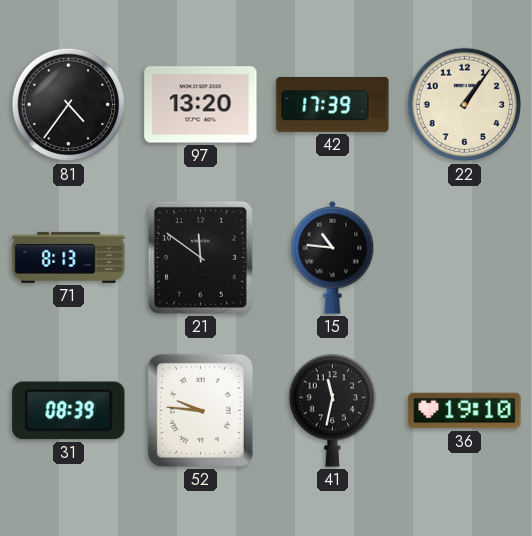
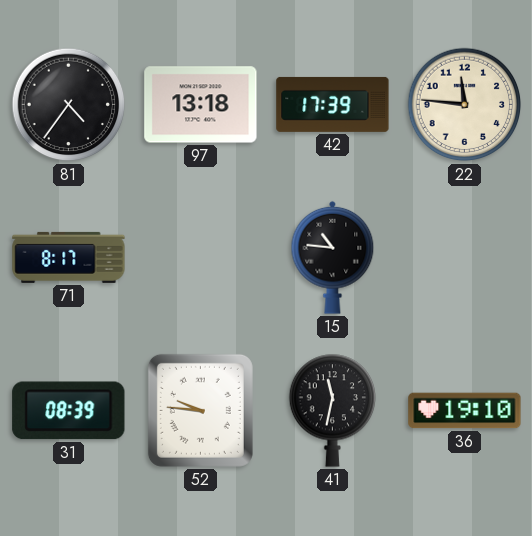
97: 13:20 -> 13:18 (201, 105)
22: 1:06 -> 11:46 (465, 105)
71: 8:13 -> 8:17 (69, 257)
21: 11:51 -> none (200, 257)
